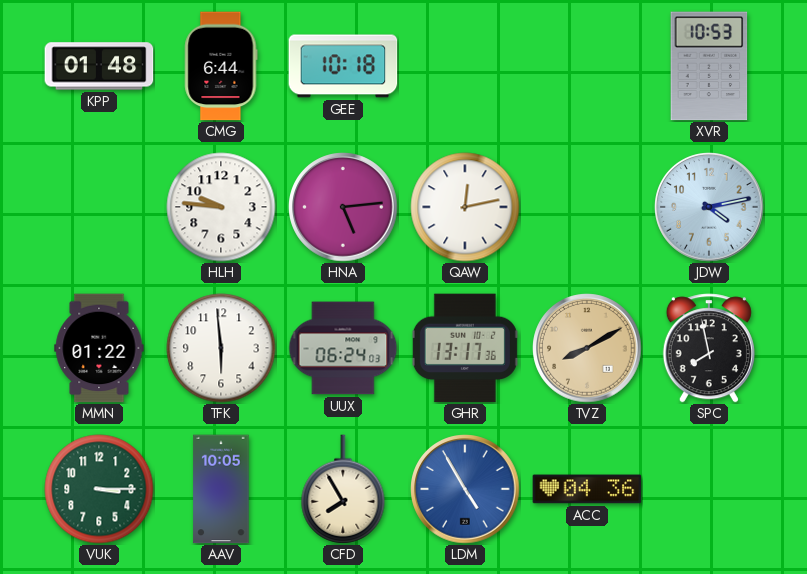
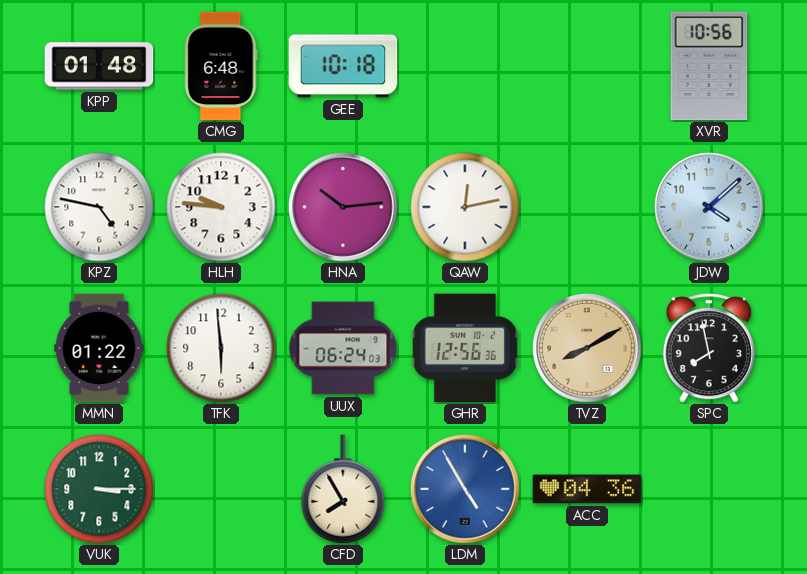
CMG: 6:44 -> 6:48 (221, 66)
XVR: 10:53 -> 10:56 (709, 66)
KPZ: none -> 4:47 (99, 207)
HNA: 5:14 -> 10:14 (343, 207)
JDW: 4:13 -> 4:08 (709, 207)
GHR: 13:17 -> 12:56 (465, 348)
AAV: 10:05 -> none (221, 489)
